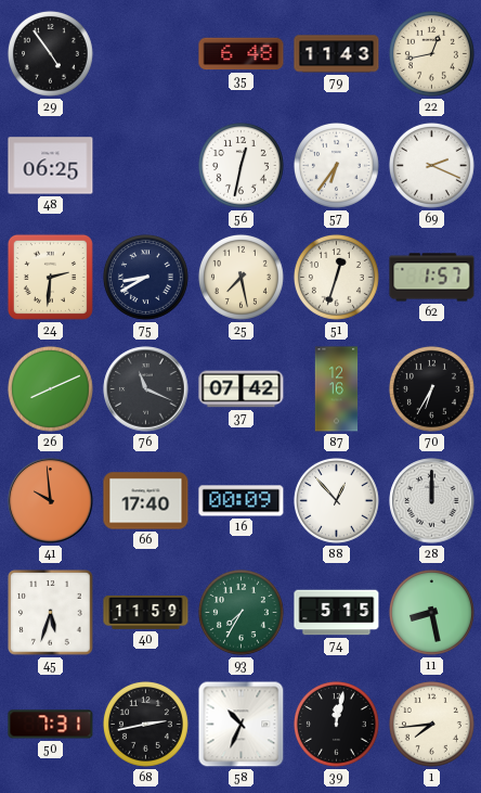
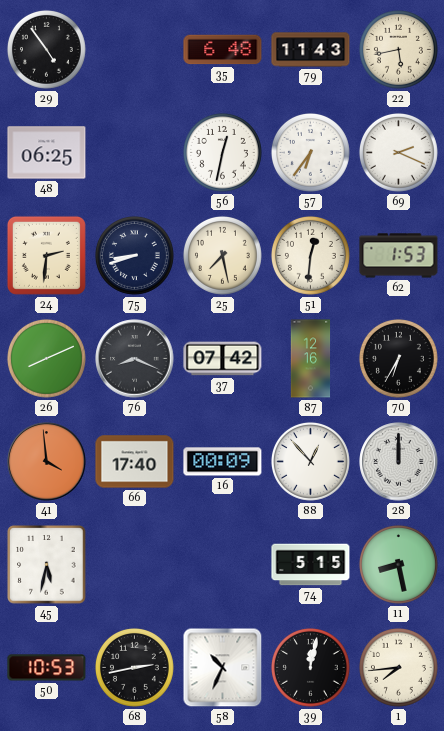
22: 12:43 -> 5:43 (398, 49)
75: 8:40 -> 8:42 (134, 255)
51: 12:33 -> 12:31 (310, 255)
62: 1:57 -> 1:53 (399, 256)
76: 11:19 -> 8:19 (135, 359)
41: 9:59 -> 3:59 (47, 462)
45: 5:33 -> 5:32 (47, 565)
40: 11:59 -> none (146, 612)
93: 7:35 -> none (240, 612)
50: 7:31 -> 10:53 (47, 668)
